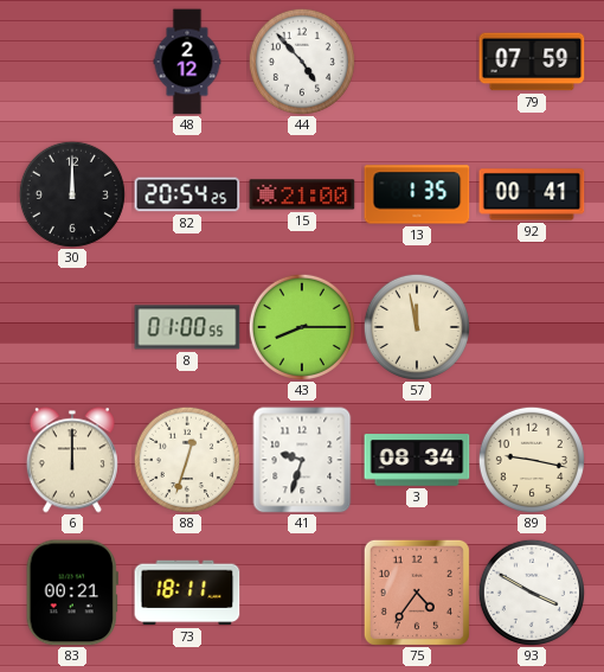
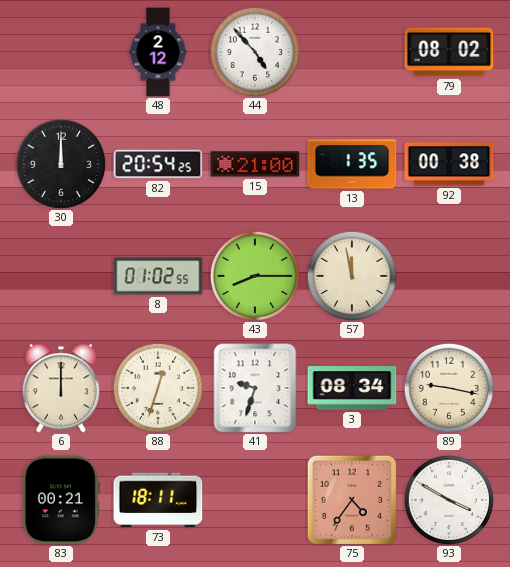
79: 07:59 -> 08:02 (449, 52)
92: 00:41 -> 00:38 (449, 164)
8: 01:00 -> 01:02 (158, 276)
